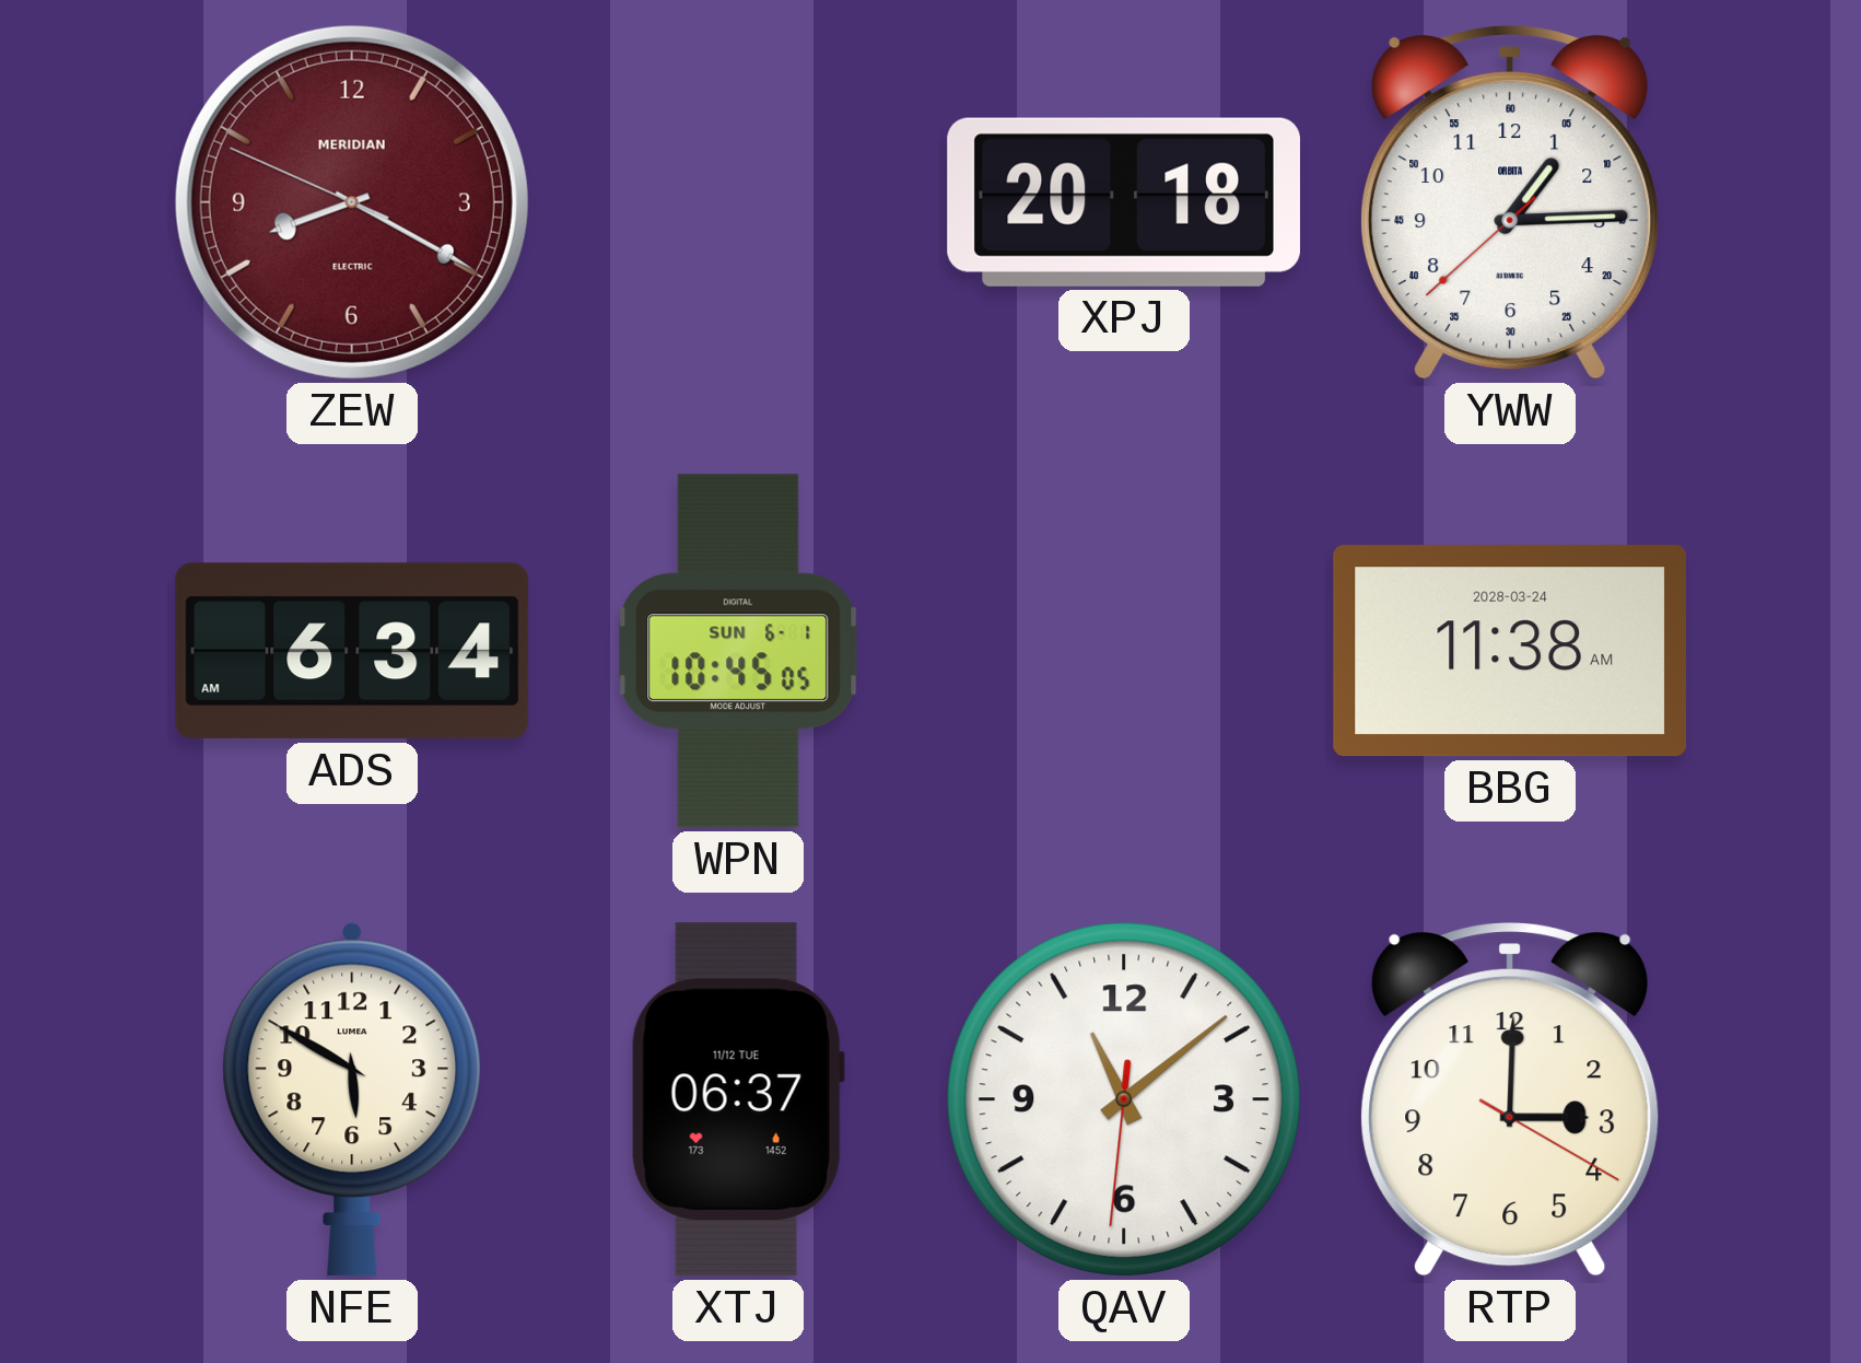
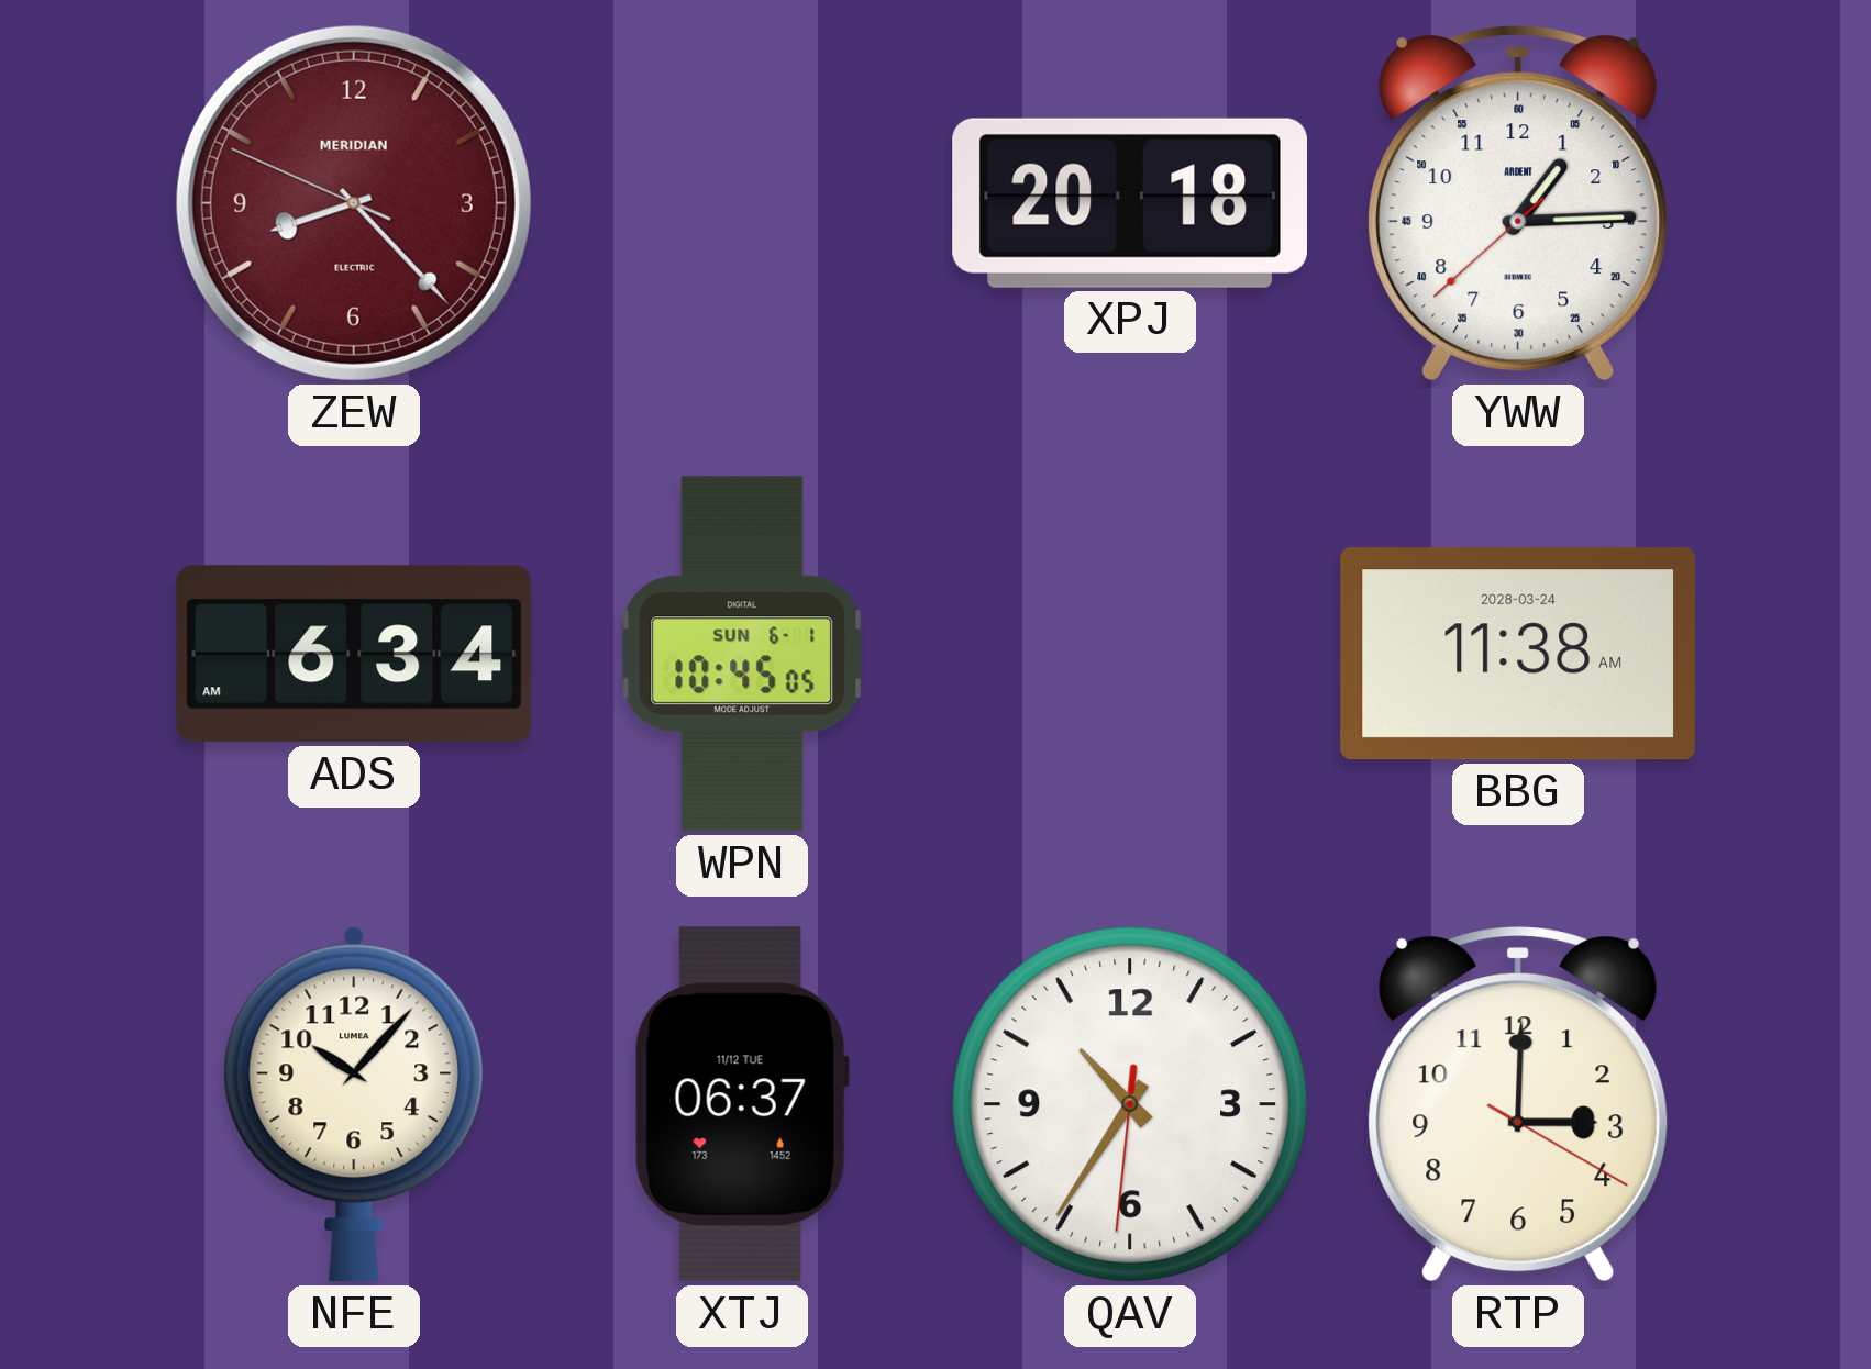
ZEW: 8:19 -> 8:22 (354, 203)
YWW brand: ORBITA -> ARDENT (1518, 203)
NFE: 5:50 -> 10:07 (354, 1104)
QAV: 11:08 -> 10:35 (1130, 1104)
